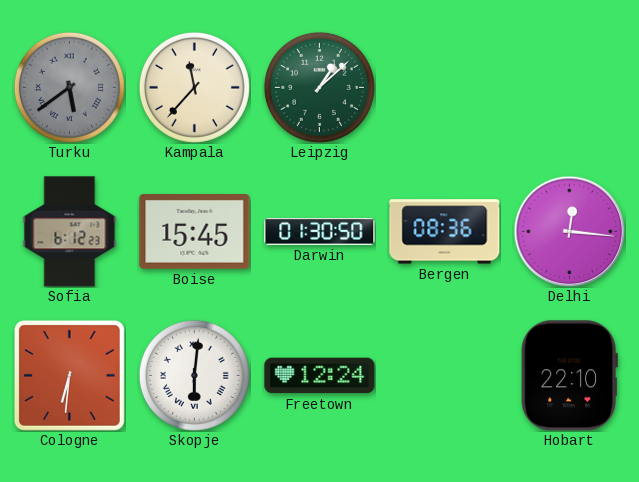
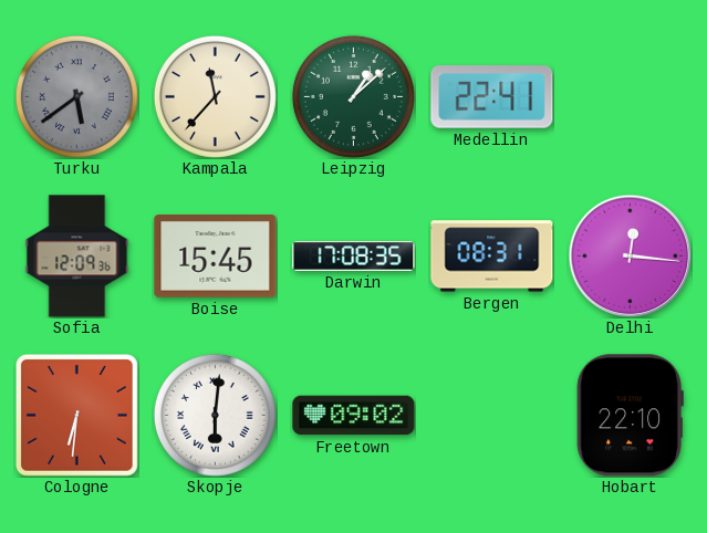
Medellin: none -> 22:41 (492, 97)
Sofia: 6:12 -> 12:09 (77, 257)
Darwin: 01:30 -> 17:08 (354, 257)
Bergen: 08:36 -> 08:31 (492, 257)
Freetown: 12:24 -> 09:02 (354, 416)
